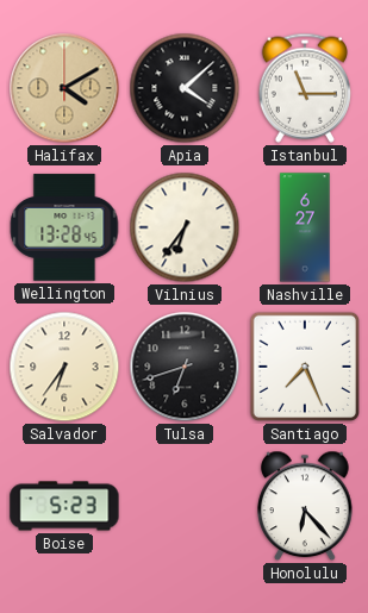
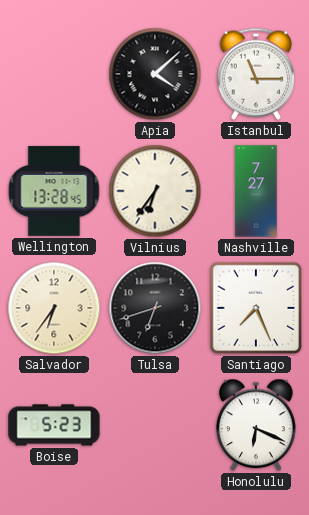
Halifax: 4:10 -> none (64, 88)
Nashville: 6:27 -> 7:27 (256, 191)
Honolulu: 6:23 -> 6:19 (256, 425)
